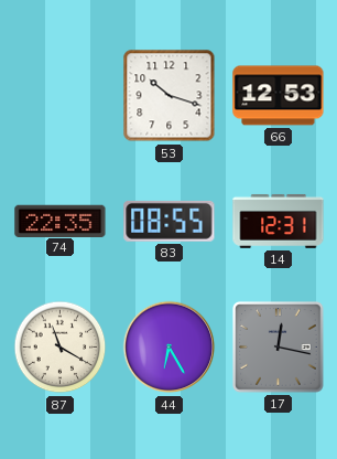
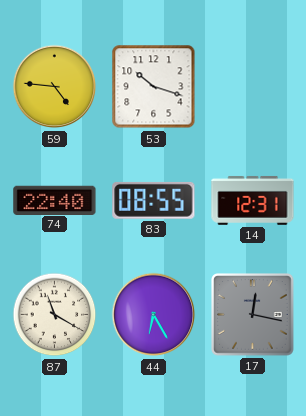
59: none -> 4:46 (55, 87)
66: 12:53 -> none (279, 96)
74: 22:35 -> 22:40 (55, 200)
